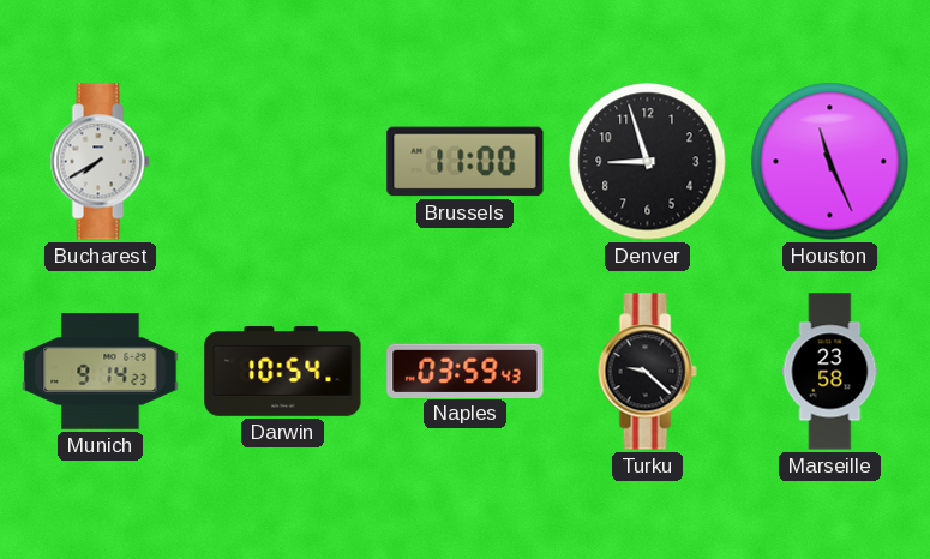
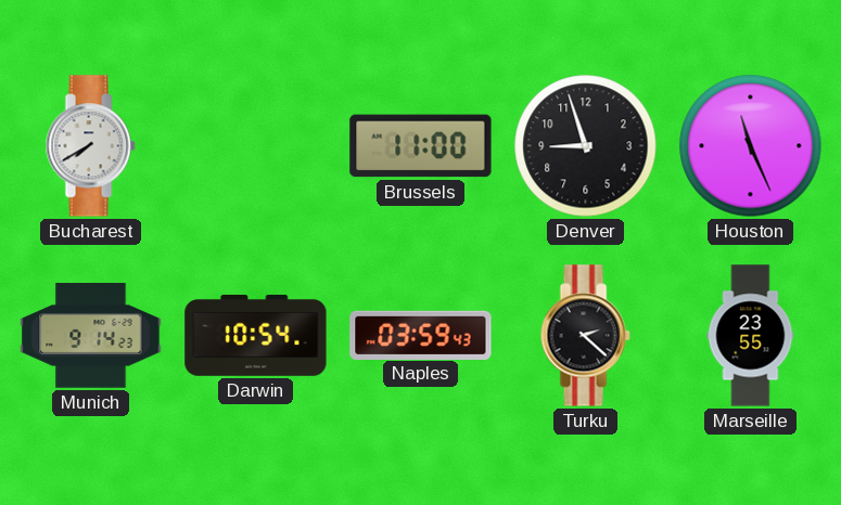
Turku: 9:22 -> 2:22 (585, 336)
Marseille: 23:58 -> 23:55 (751, 336)
